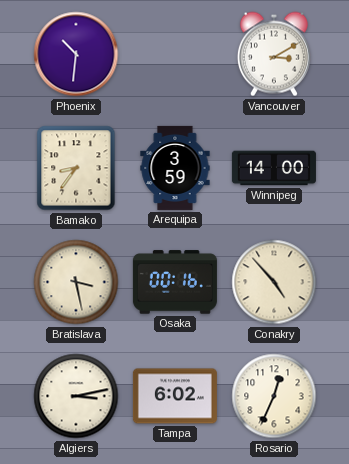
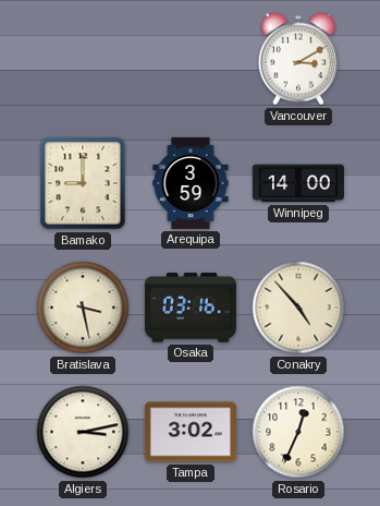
Phoenix: 10:31 -> none (76, 54)
Bamako: 8:36 -> 9:00 (83, 183)
Osaka: 00:16 -> 03:16 (191, 308)
Tampa: 6:02 -> 3:02 (191, 432)
